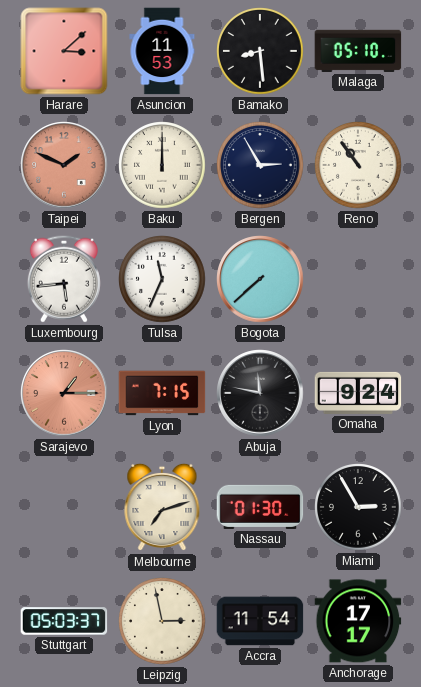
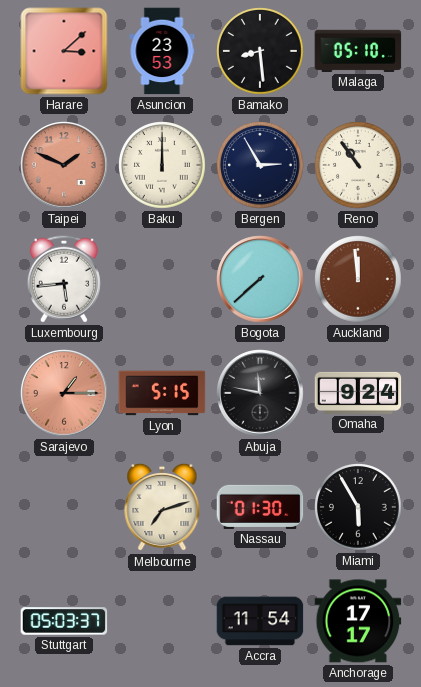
Asuncion: 11:53 -> 23:53 (162, 51)
Tulsa: 11:34 -> none (162, 279)
Auckland: none -> 11:59 (358, 279)
Lyon: 7:15 -> 5:15 (162, 393)
Miami: 2:55 -> 5:55 (358, 507)
Leipzig: 2:58 -> none (162, 621)
